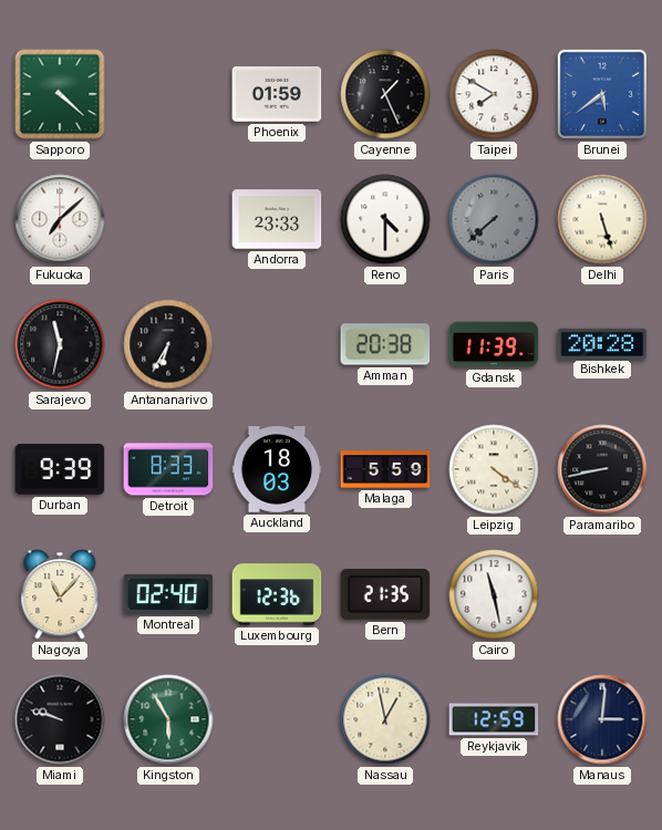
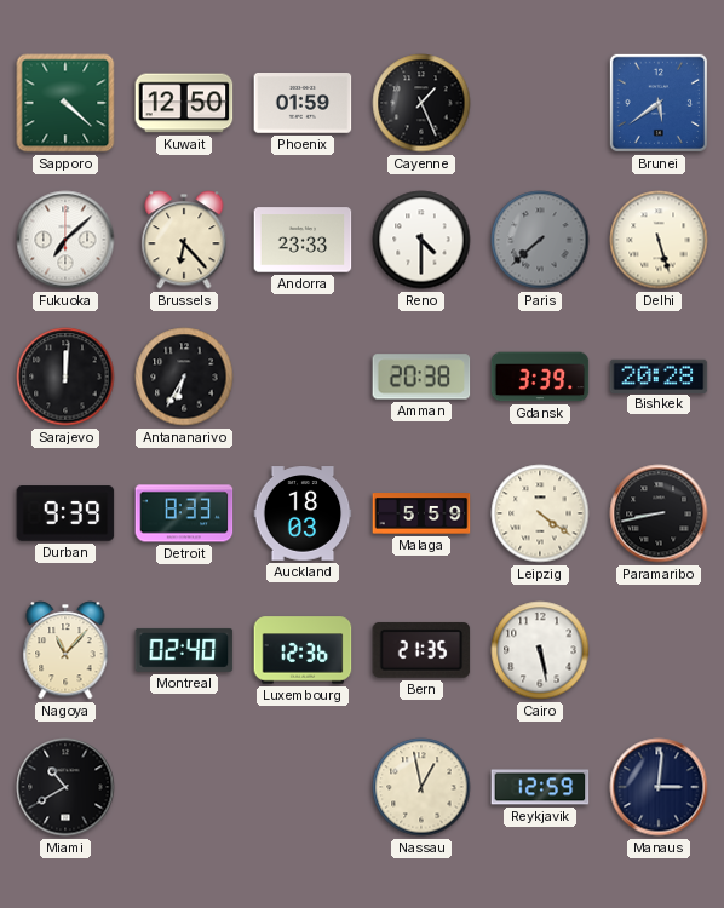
Kuwait: none -> 12:50 (184, 103)
Taipei: 7:50 -> none (494, 94)
Brussels: none -> 6:23 (184, 240)
Sarajevo: 11:32 -> 12:01 (65, 377)
Gdansk: 11:39 -> 3:39 (540, 377)
Cairo: 11:28 -> 5:28 (540, 650)
Miami: 9:48 -> 10:40 (65, 787)
Kingston: 5:55 -> none (168, 719)
